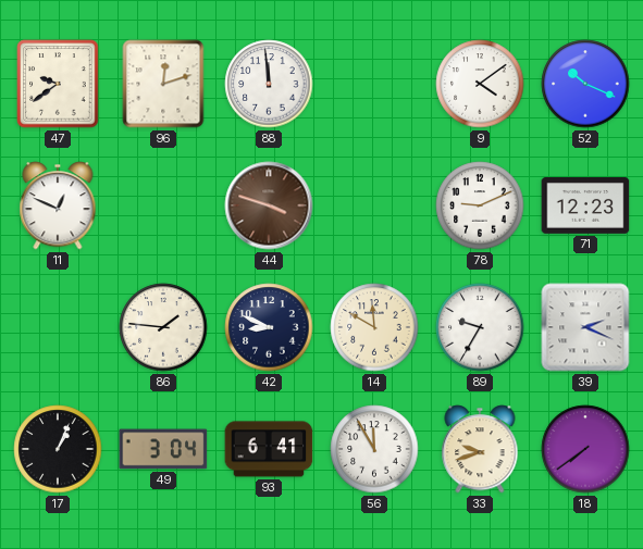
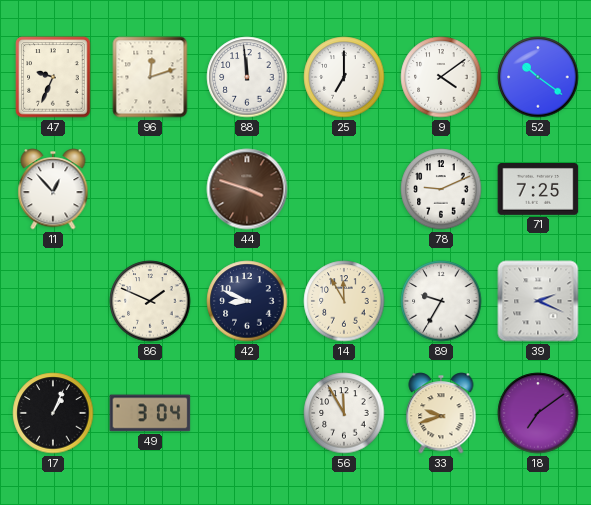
47: 9:39 -> 9:34 (53, 77)
25: none -> 7:00 (344, 77)
52: 10:19 -> 10:21 (538, 77)
11: 12:49 -> 12:53 (53, 189)
71: 12:23 -> 7:25 (538, 190)
86: 1:46 -> 1:49 (150, 301)
14: 11:50 -> 11:55 (344, 301)
93: 6:41 -> none (269, 449)
18: 7:39 -> 7:09 (538, 413)
